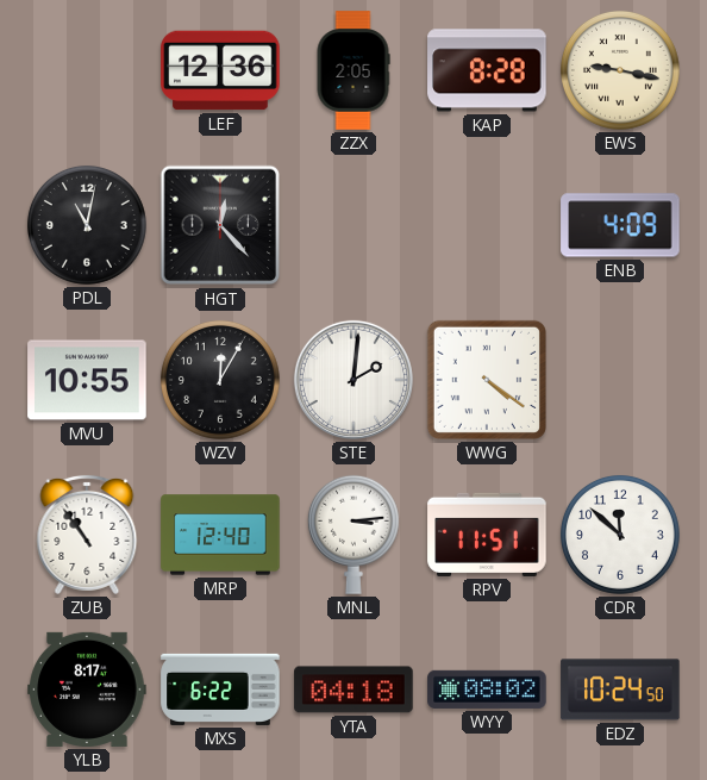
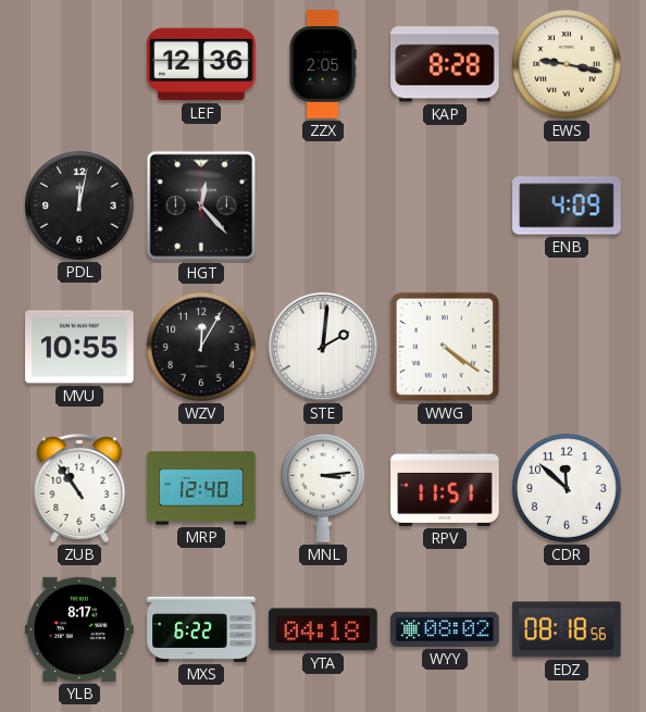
PDL: 11:02 -> 12:02 (79, 205)
EDZ: 10:24 -> 08:18 (567, 629)
